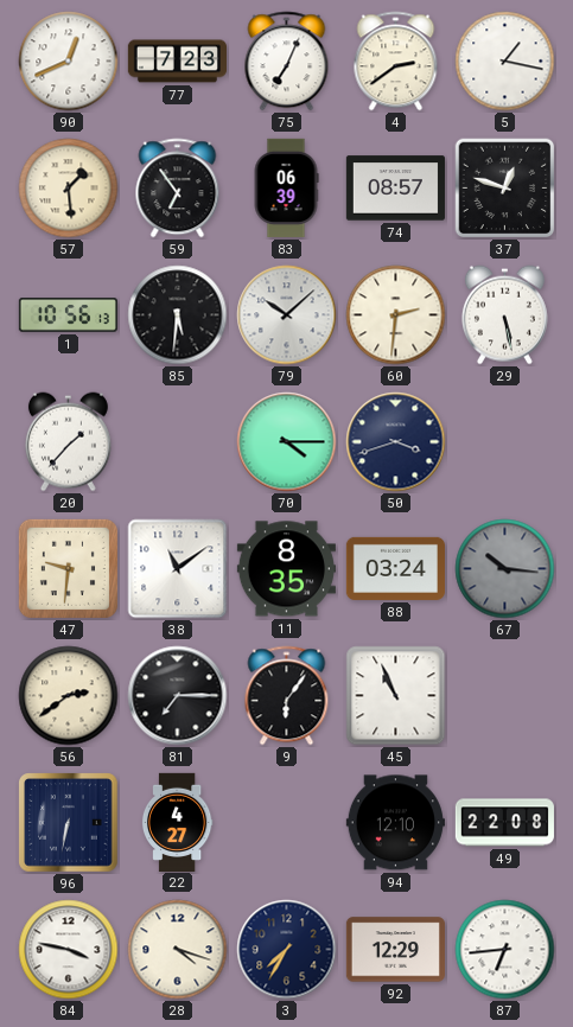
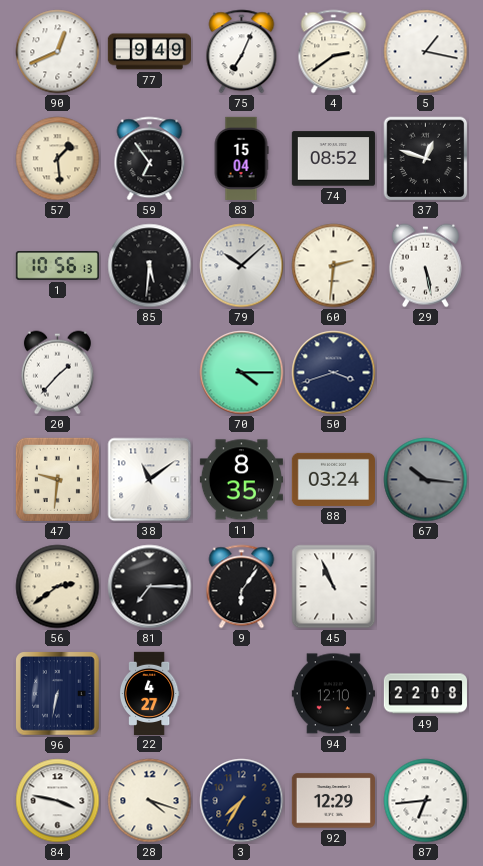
77: 7:23 -> 9:49 (149, 52)
83: 06:39 -> 15:04 (241, 158)
74: 08:57 -> 08:52 (333, 159)
